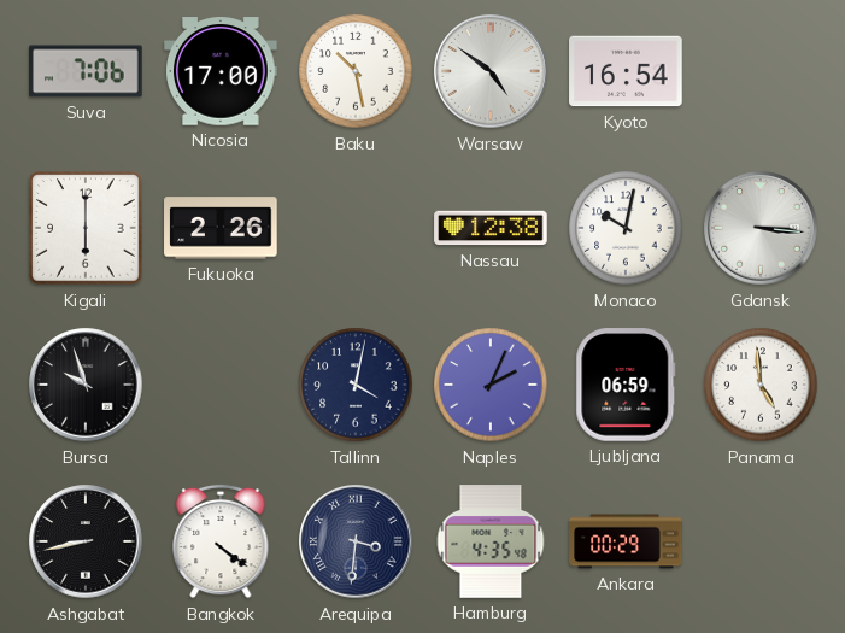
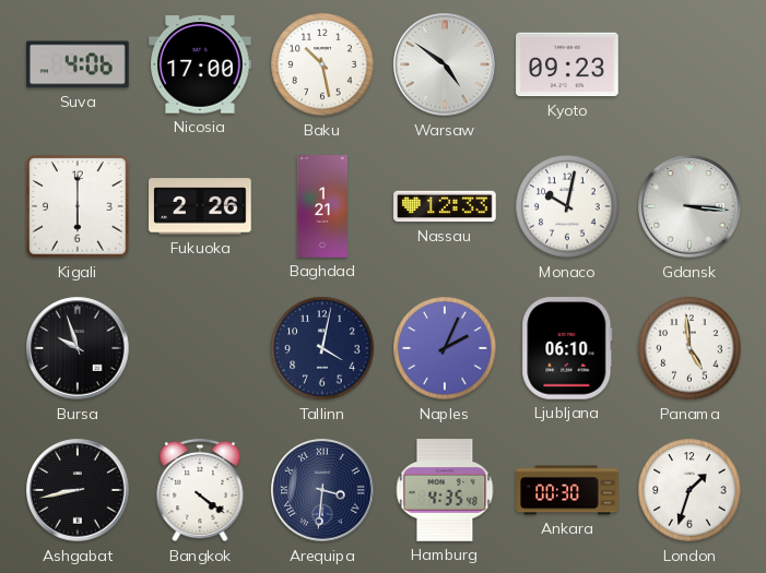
Suva: 7:06 -> 4:06 (78, 64)
Kyoto: 16:54 -> 09:23 (567, 64)
Baghdad: none -> 1:21 (321, 206)
Nassau: 12:38 -> 12:33 (445, 206)
Ljubljana: 06:59 -> 06:10 (567, 348)
Ankara: 00:29 -> 00:30 (567, 490)
London: none -> 1:33 (690, 490)
